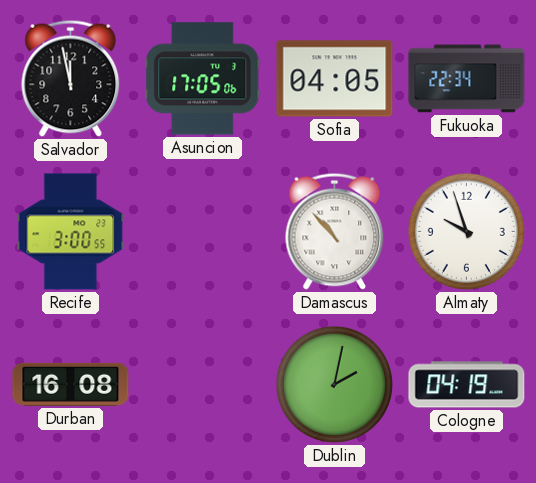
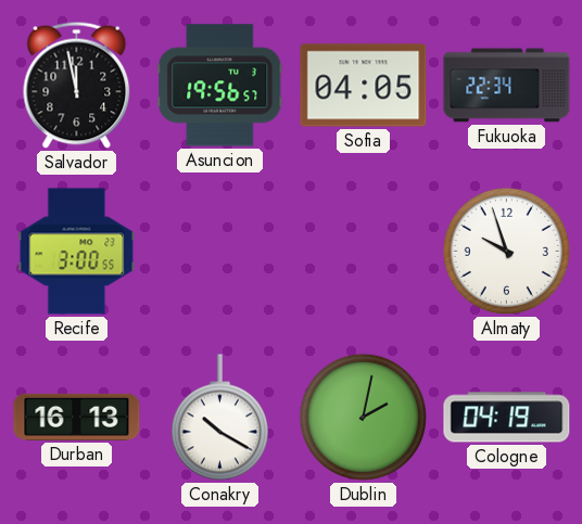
Asuncion: 17:05 -> 19:56 (220, 86)
Damascus: 10:53 -> none (335, 231)
Durban: 16:08 -> 16:13 (77, 417)
Conakry: none -> 10:20 (219, 418)
